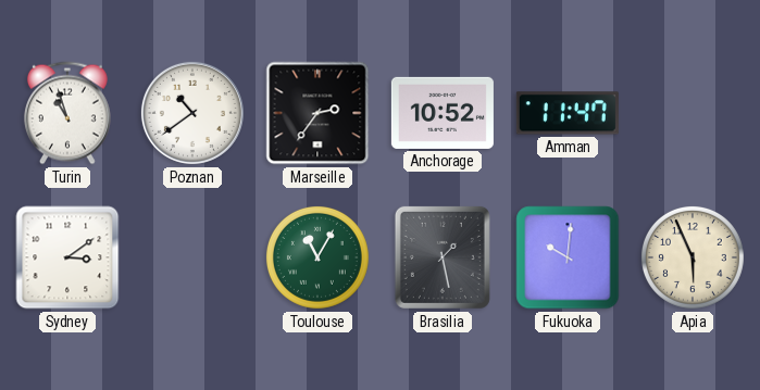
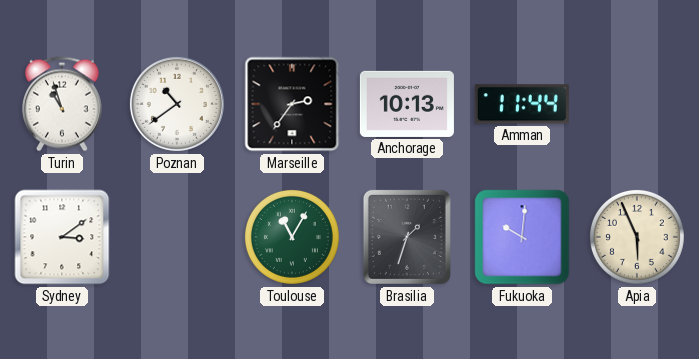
Anchorage: 10:52 -> 10:13 (407, 104)
Amman: 11:47 -> 11:44 (522, 104)
Brasilia: 1:28 -> 1:33 (407, 237)
